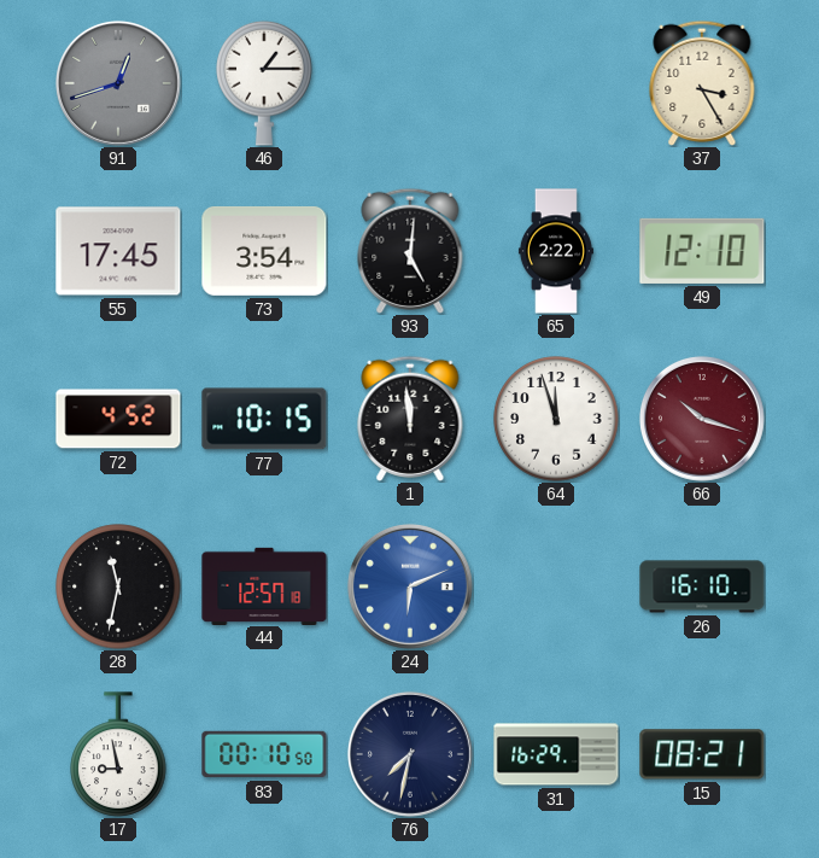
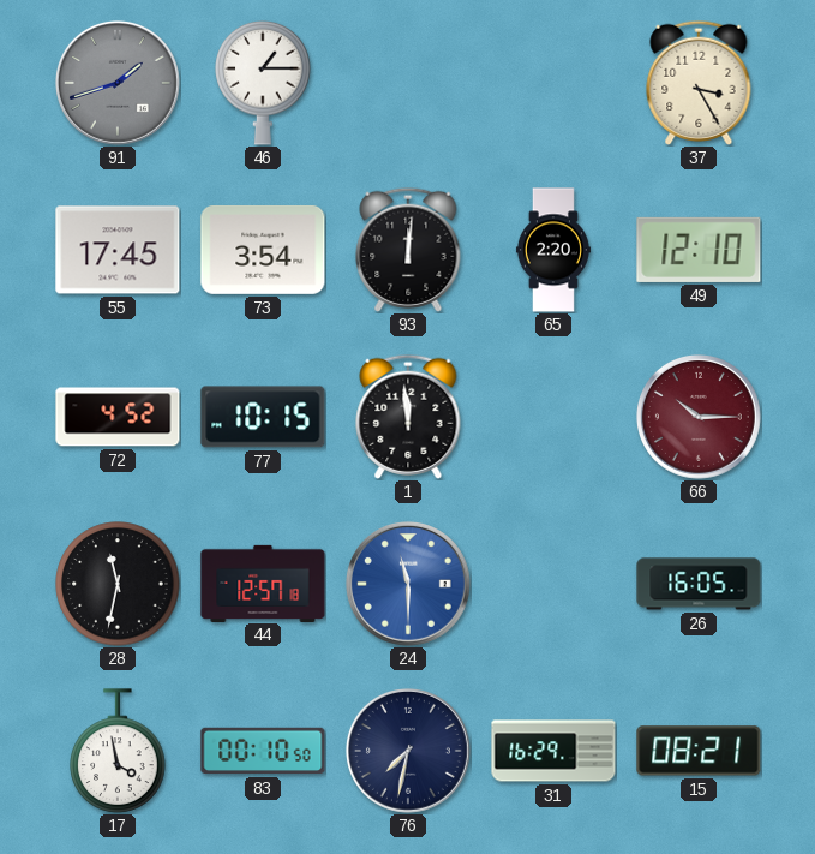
91: 12:42 -> 1:42 (118, 83)
93: 5:01 -> 12:01 (408, 250)
65: 2:22 -> 2:20 (553, 250)
64: 11:57 -> none (556, 419)
66: 10:18 -> 10:15 (699, 417)
24: 6:11 -> 11:30 (408, 584)
26: 16:10 -> 16:05 (699, 584)
17: 8:58 -> 3:58 (118, 751)
